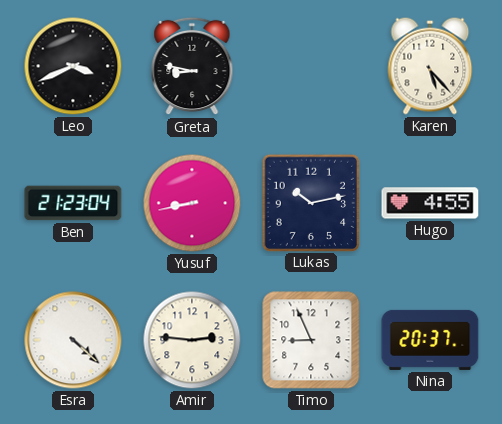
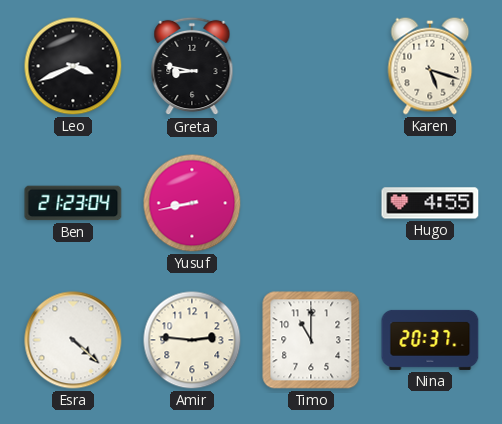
Karen: 5:23 -> 5:18 (430, 66)
Lukas: 10:13 -> none (310, 202)
Timo: 8:56 -> 11:00 (311, 340)
